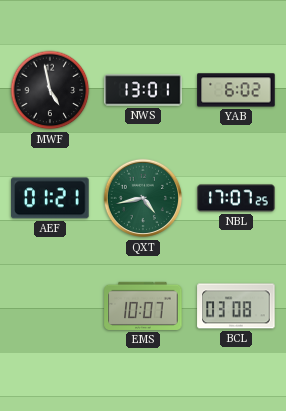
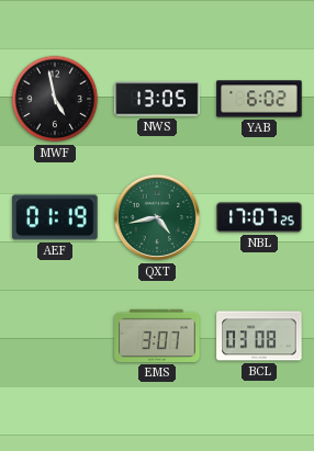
NWS: 13:01 -> 13:05 (157, 99)
AEF: 01:21 -> 01:19 (55, 217)
EMS: 10:07 -> 3:07 (157, 336)
